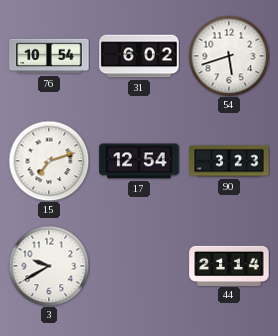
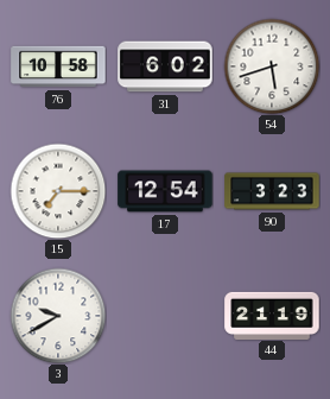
76: 10:54 -> 10:58 (58, 66)
15: 7:12 -> 7:15 (58, 191)
44: 21:14 -> 21:19 (272, 315)
